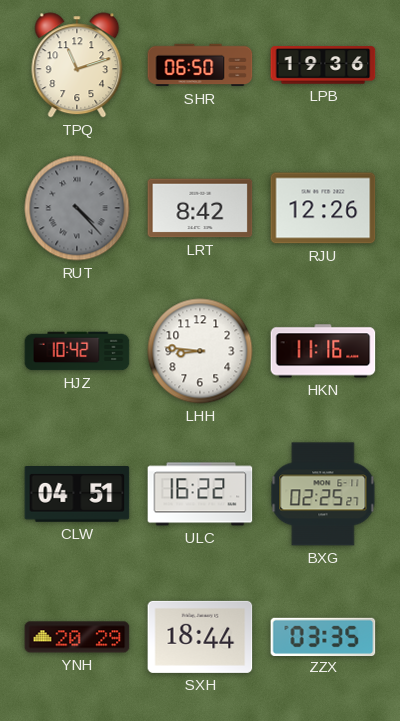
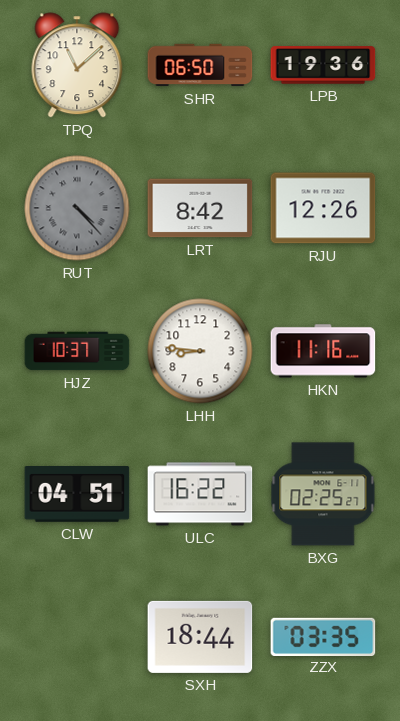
TPQ: 11:12 -> 11:08 (77, 65)
HJZ: 10:42 -> 10:37 (77, 351)
YNH: 20:29 -> none (77, 637)
